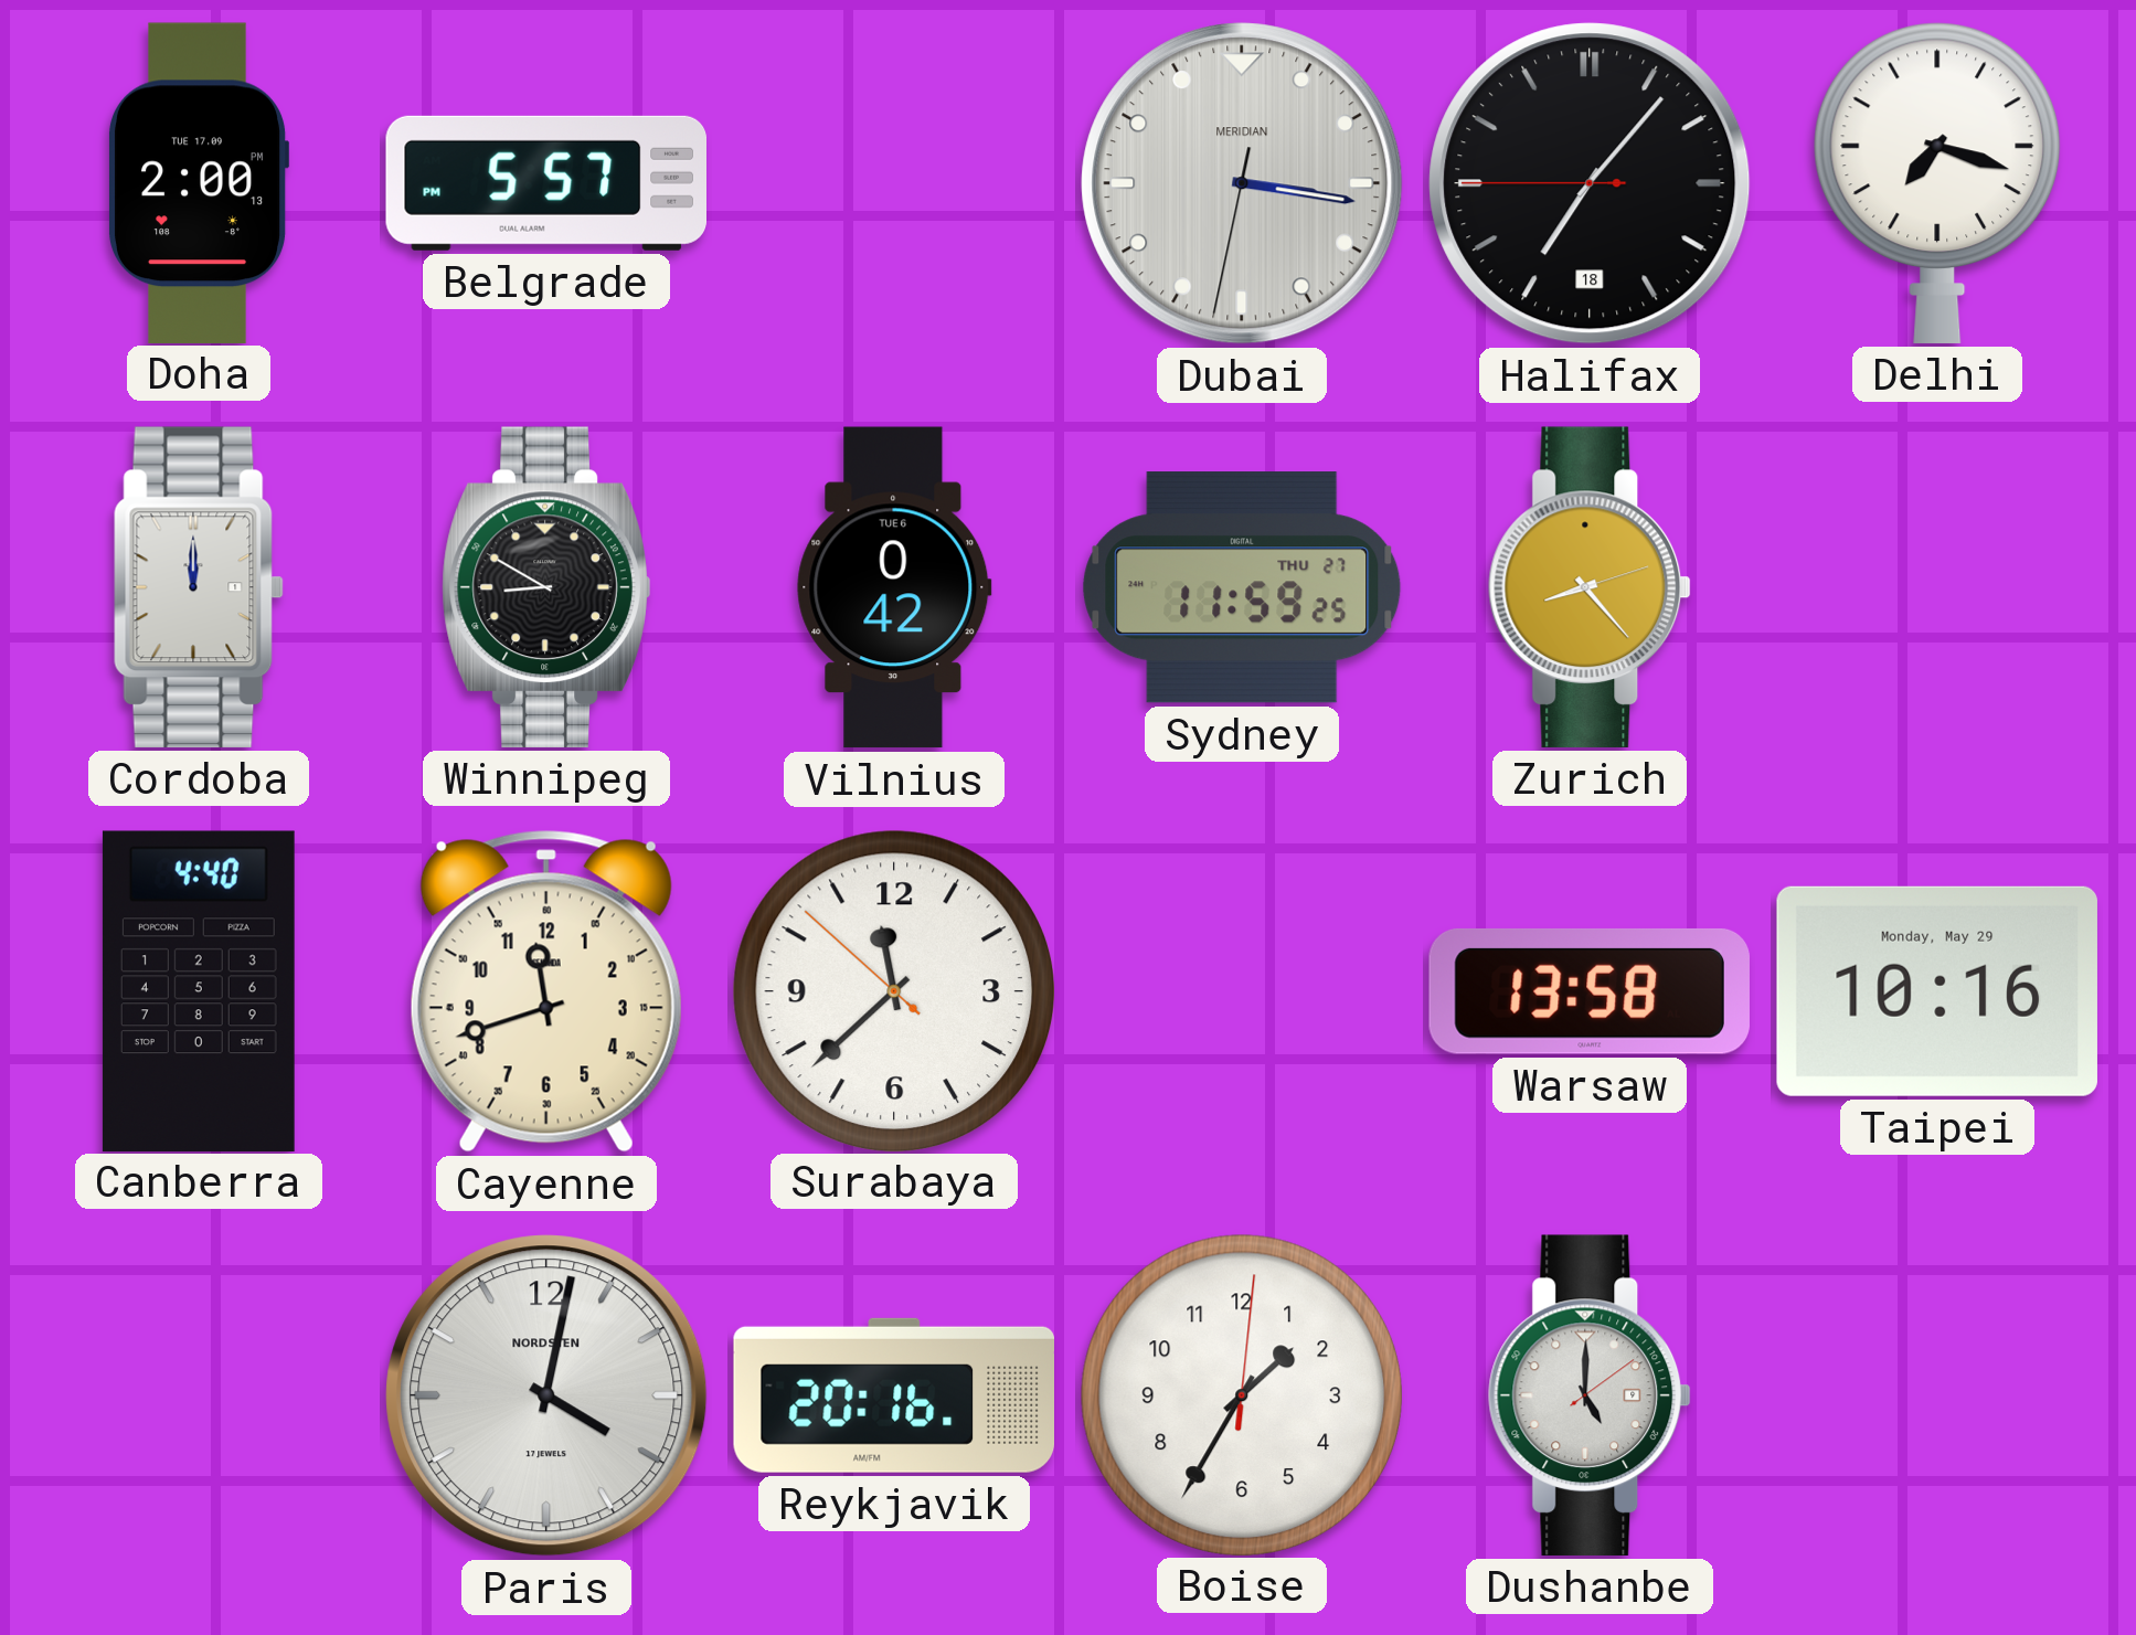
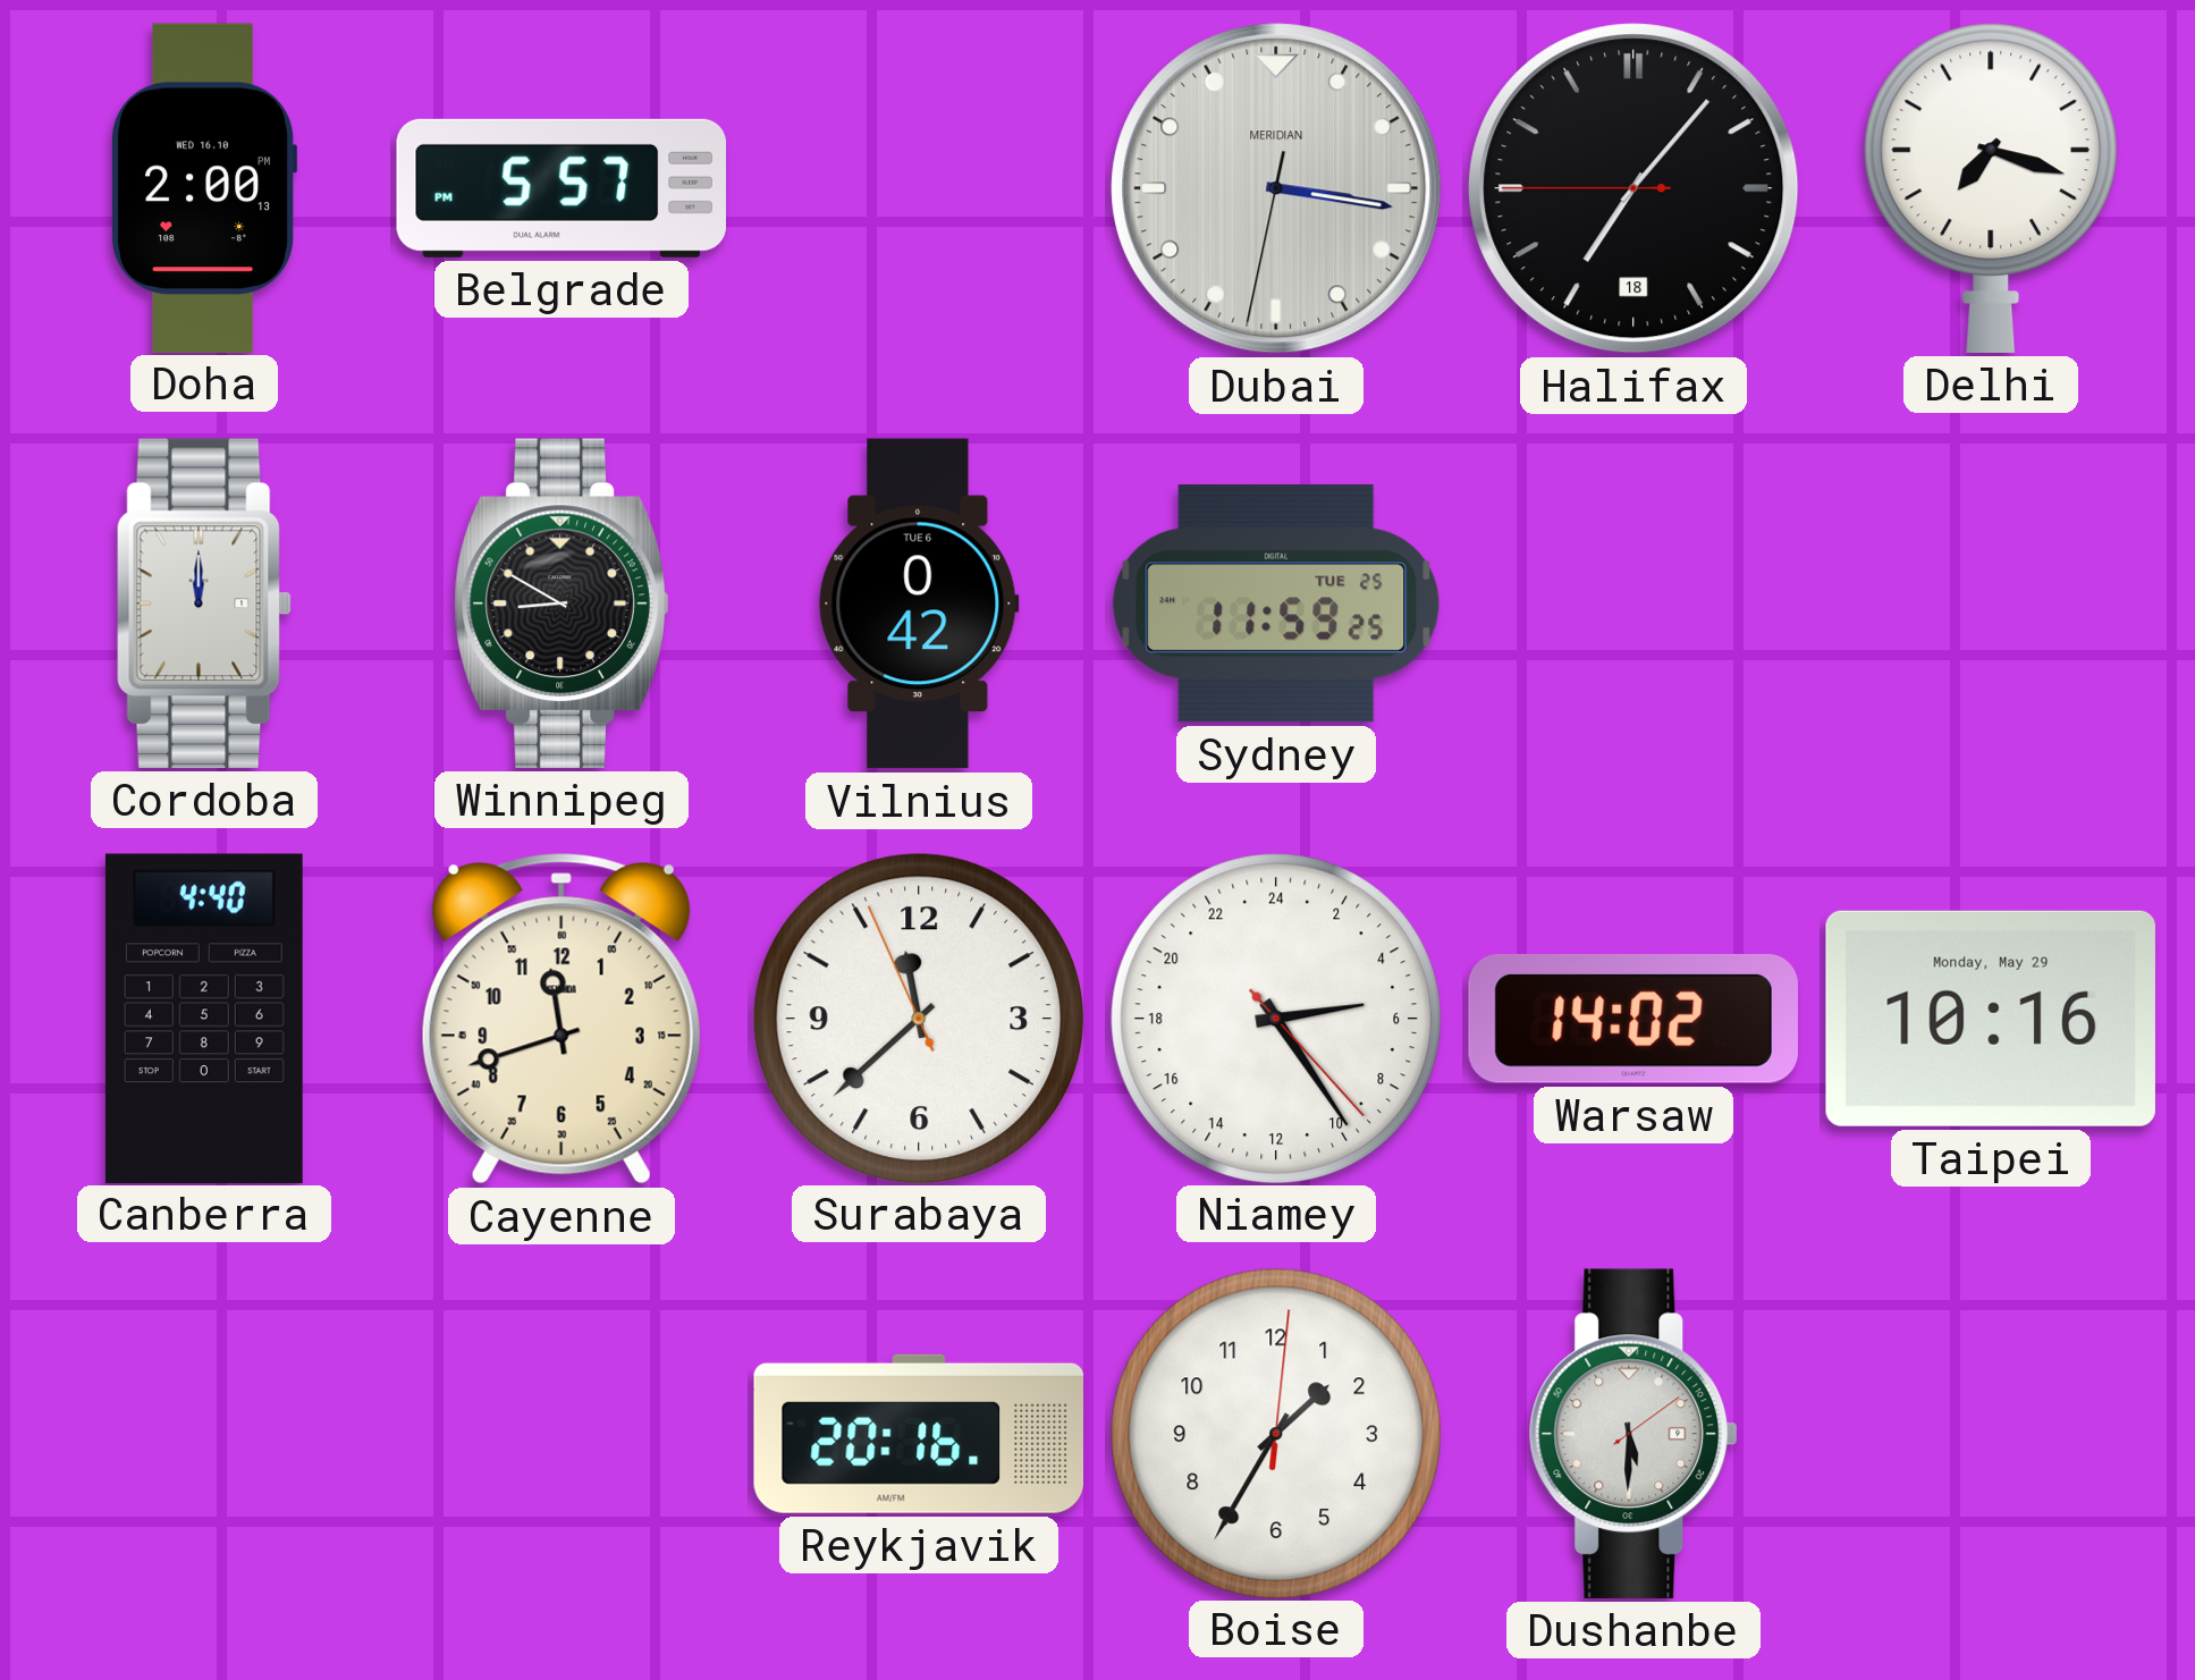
Doha date: TUE 17.09 -> WED 16.10 (204, 187)
Sydney date: THU 27 -> TUE 25 (1276, 603)
Zurich: 8:23 -> none (1590, 587)
Surabaya: 11:37:52 -> 11:37:56 (918, 1018)
Niamey: none -> 5:24 (1275, 1018)
Warsaw: 13:58 -> 14:02 (1633, 1019)
Paris: 4:02 -> none (546, 1395)
Dushanbe: 5:00 -> 5:30 (1633, 1434)
